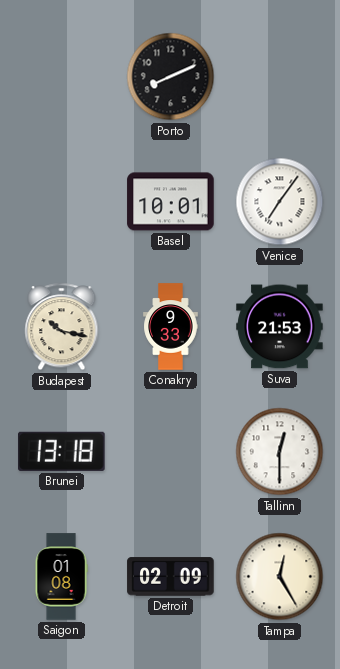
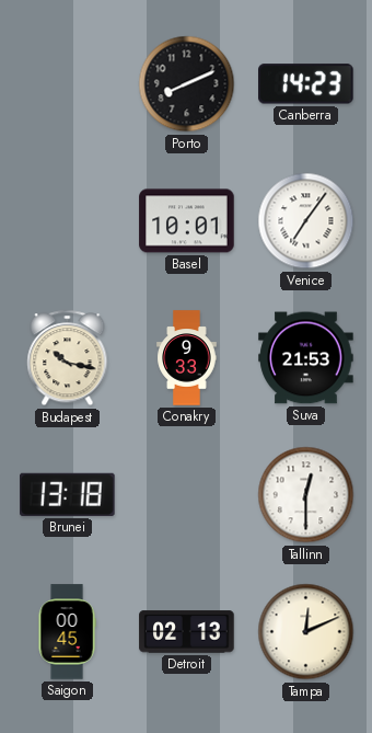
Canberra: none -> 14:23 (306, 84)
Saigon: 01:08 -> 00:45 (67, 632)
Detroit: 02:09 -> 02:13 (187, 632)
Tampa: 12:25 -> 12:11 (306, 632)
